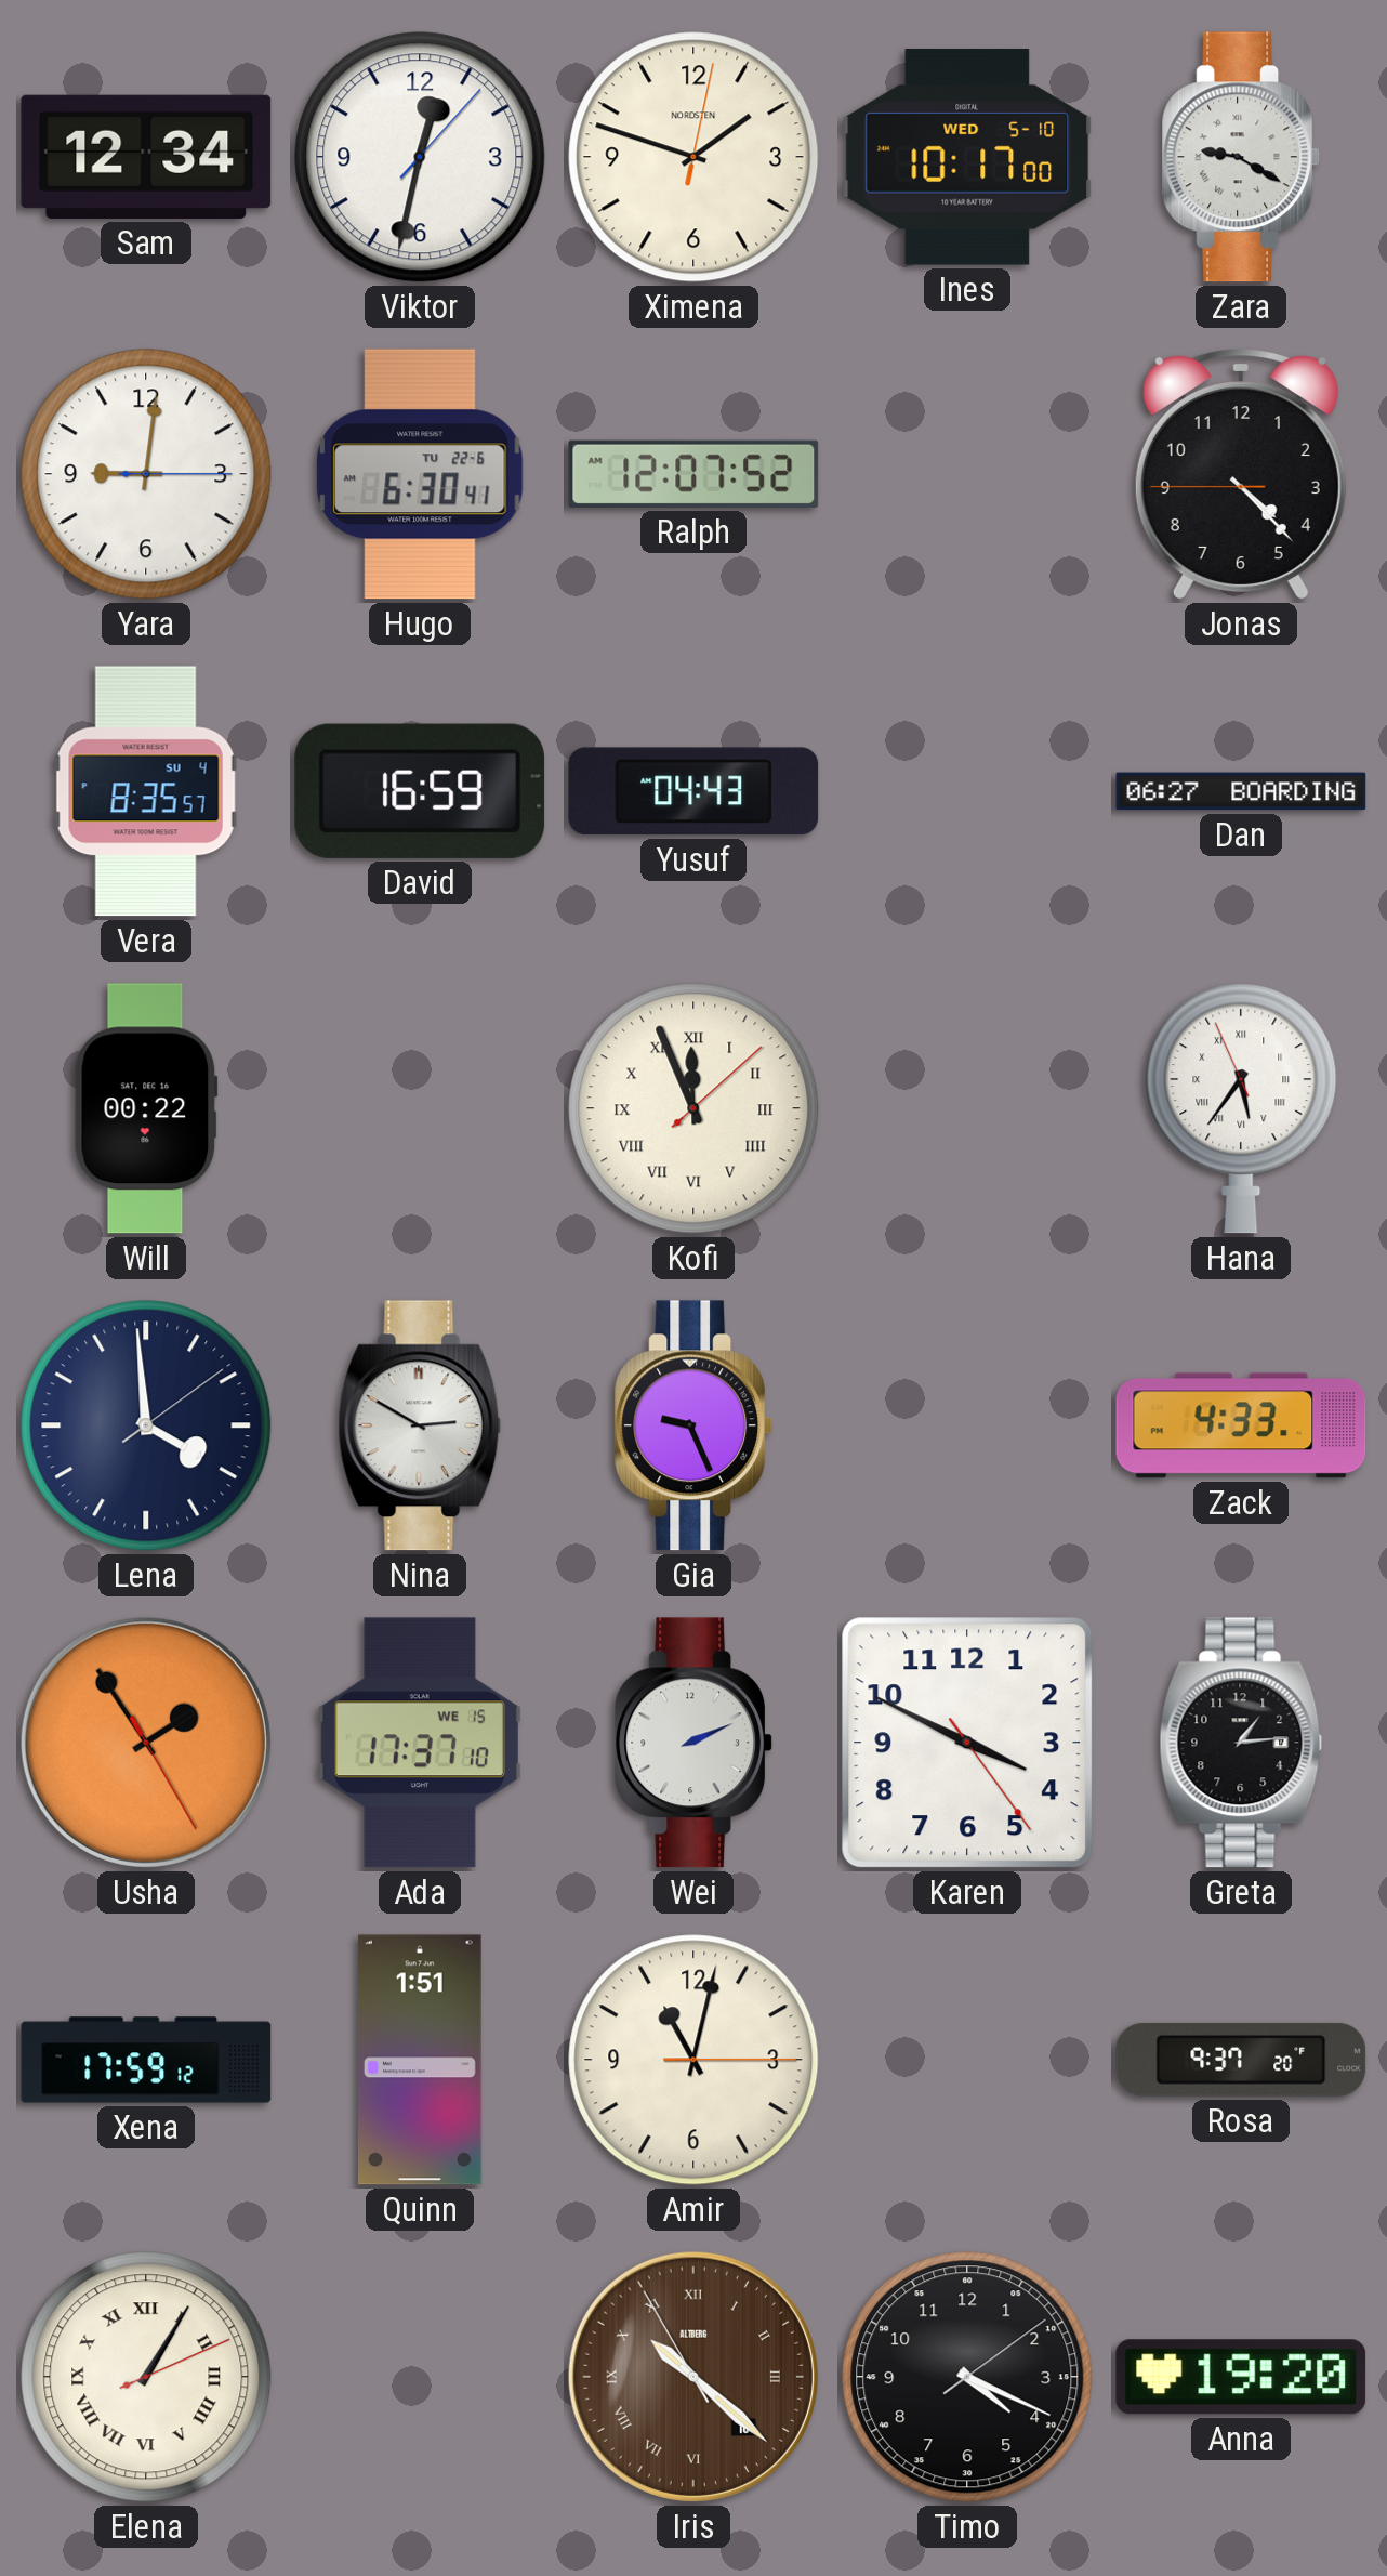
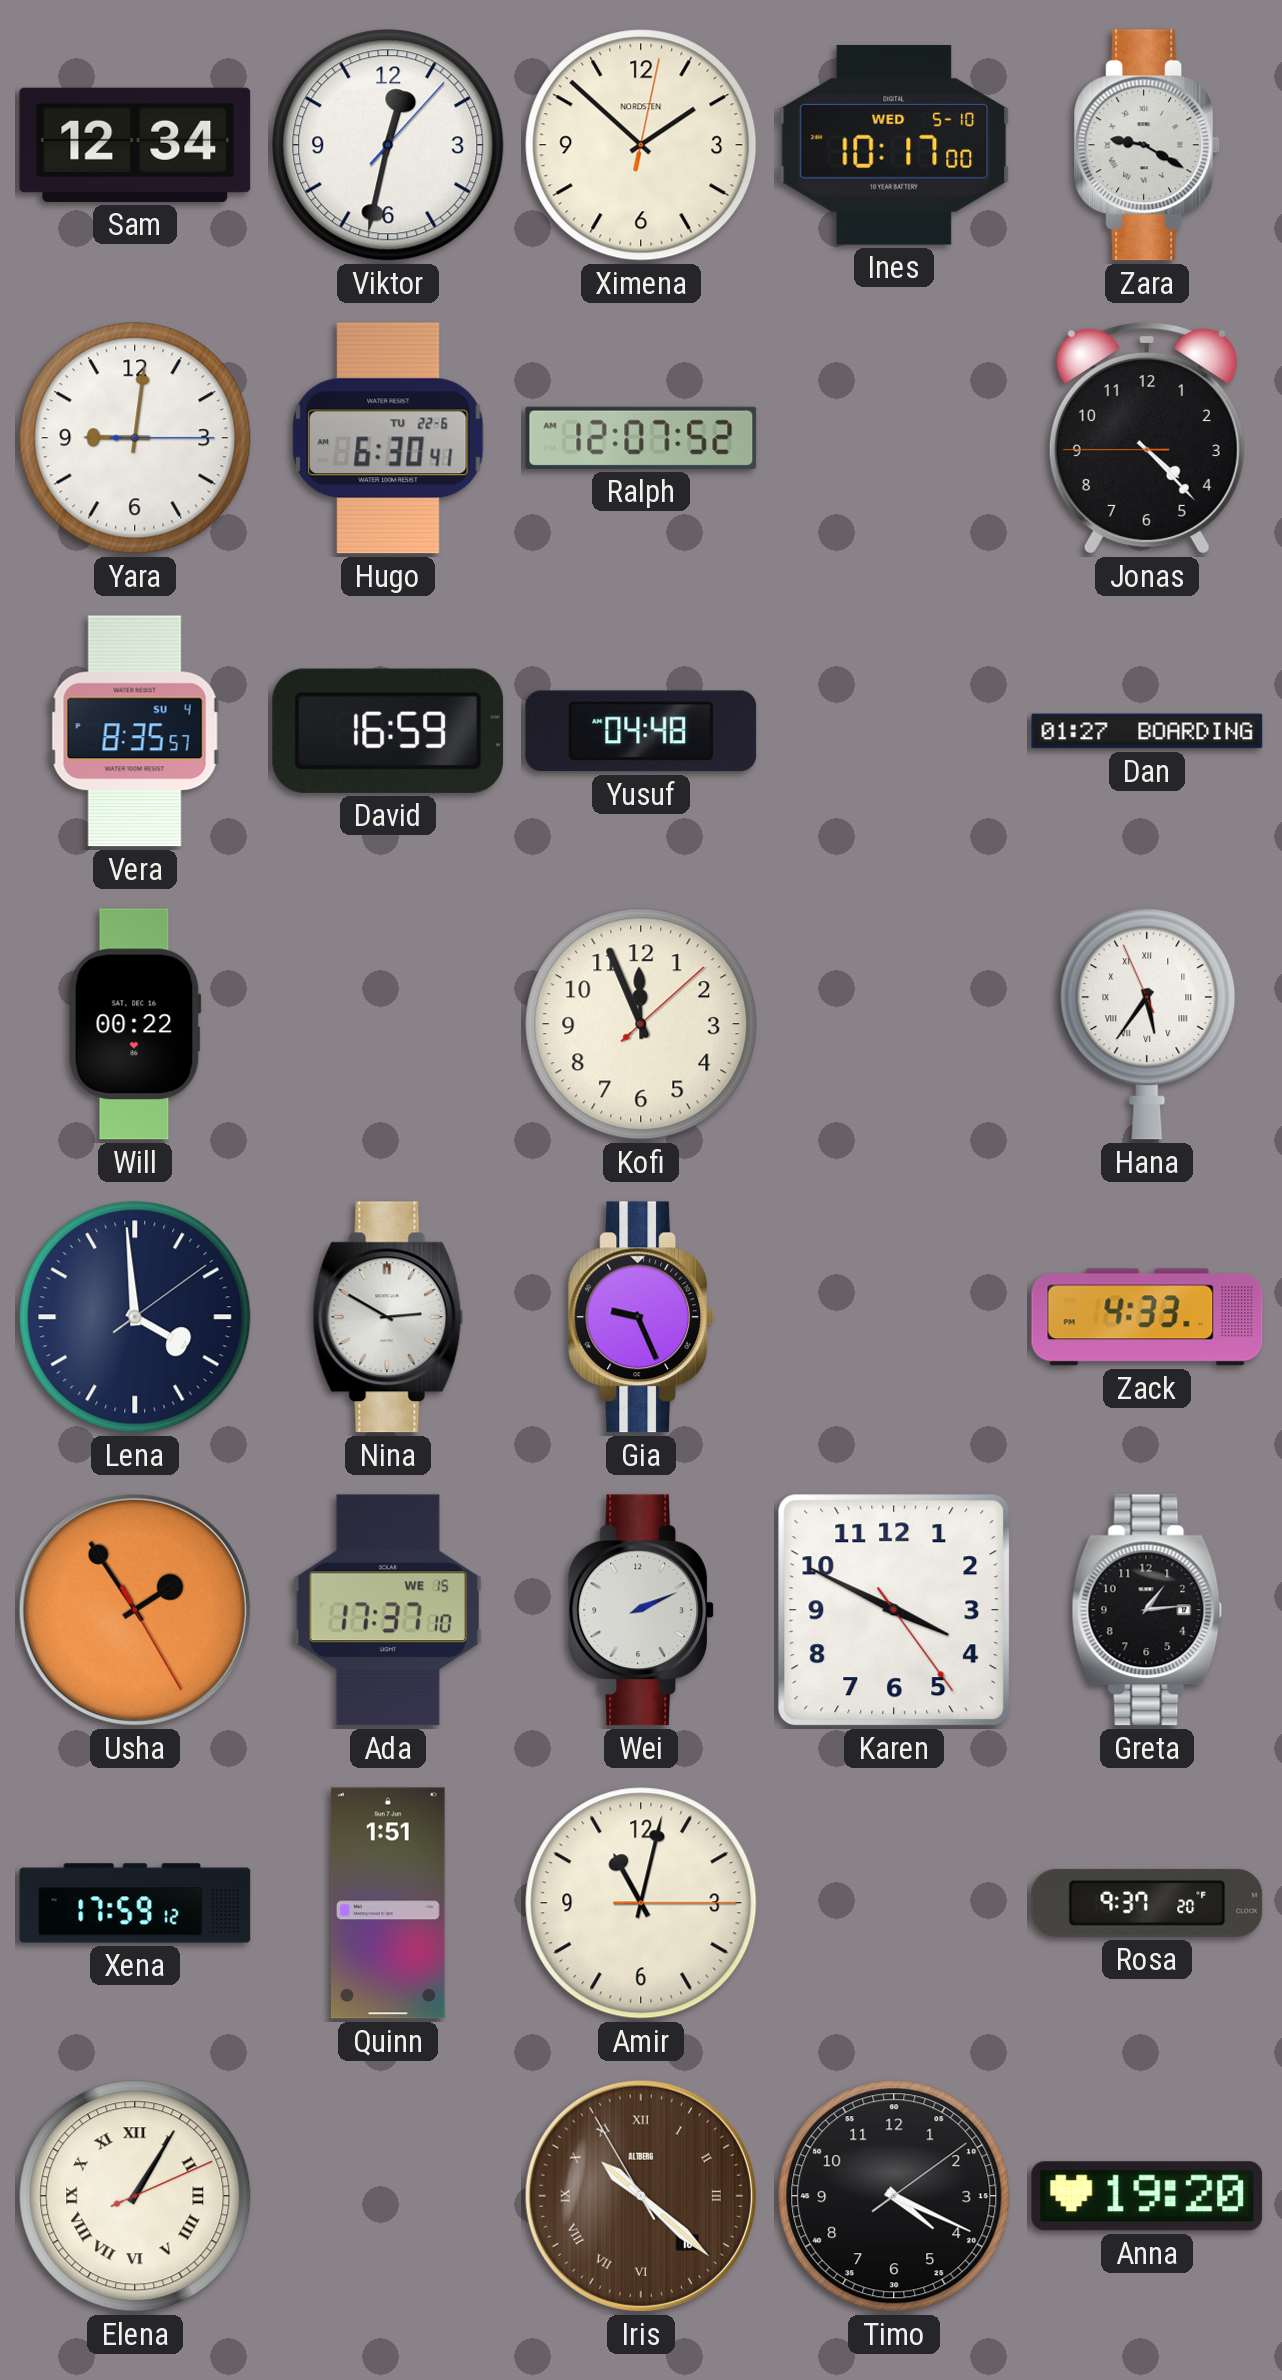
Ximena: 1:48 -> 1:52 (641, 145)
Yusuf: 04:43 -> 04:48 (641, 731)
Dan: 06:27 -> 01:27 (1147, 731)
Kofi numerals: Roman -> Arabic (641, 1024)
